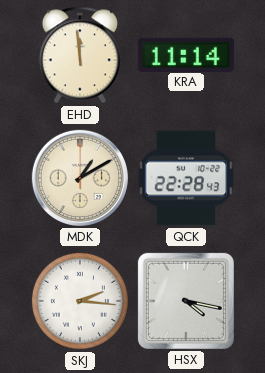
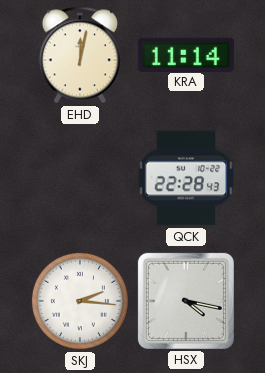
EHD: 11:59 -> 12:02 (79, 55)
MDK: 1:10 -> none (80, 178)
